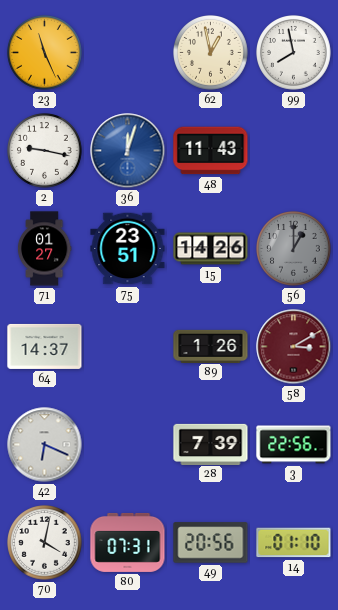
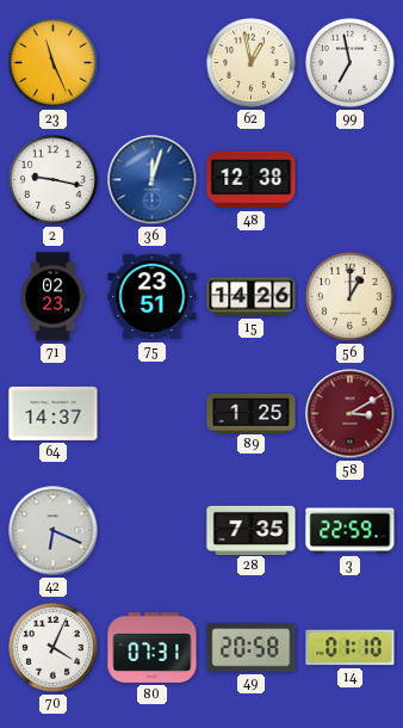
99: 7:58 -> 6:58 (351, 63)
48: 11:43 -> 12:38 (252, 180)
71: 01:27 -> 02:23 (52, 297)
56 dial: grey -> cream (351, 297)
89: 1:26 -> 1:25 (252, 413)
28: 7:39 -> 7:35 (252, 530)
3: 22:56 -> 22:59 (351, 531)
70: 4:02 -> 4:04 (54, 648)
49: 20:56 -> 20:58 (252, 648)
